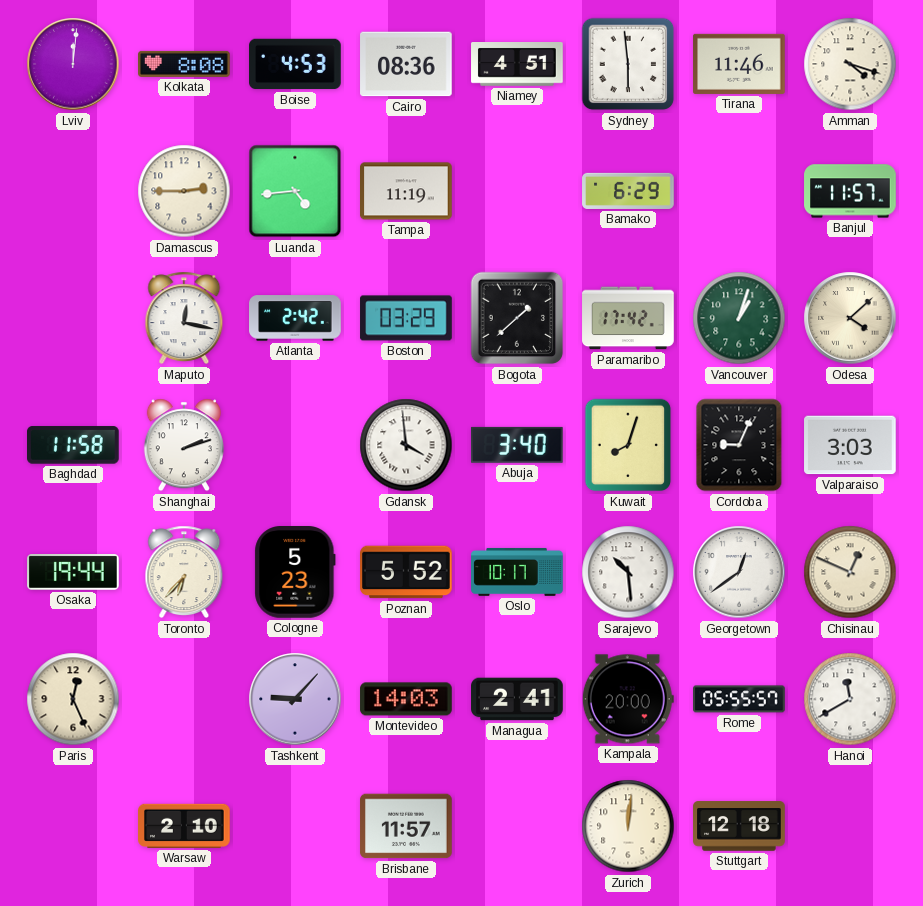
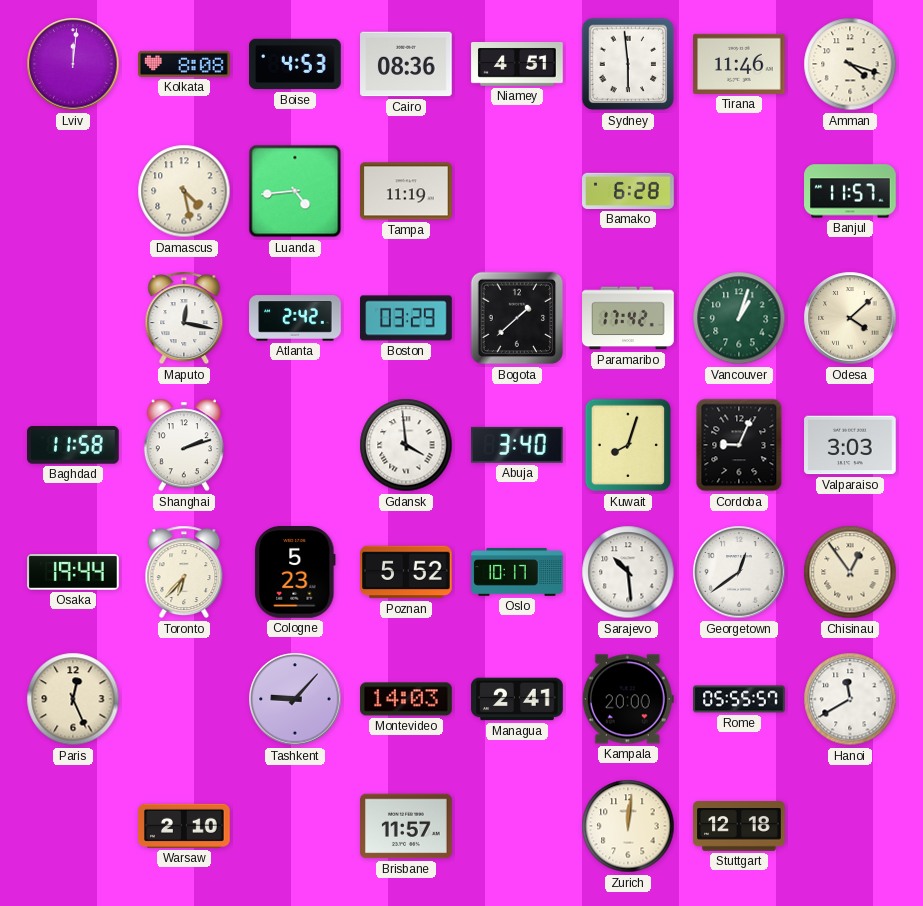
Damascus: 2:45 -> 4:28 (184, 191)
Bamako: 6:29 -> 6:28 (628, 191)
Chisinau: 12:49 -> 12:54 (850, 572)
